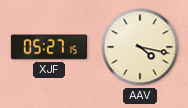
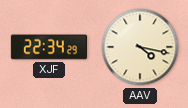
XJF: 05:27 -> 22:34 (48, 47)
